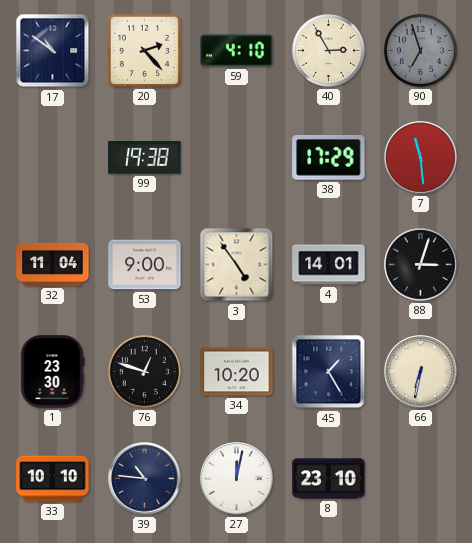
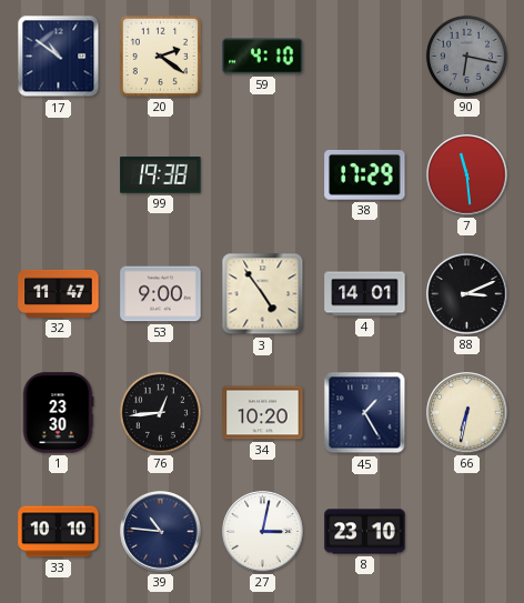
20: 2:23 -> 2:21 (160, 56)
40: 2:55 -> none (328, 50)
90: 6:57 -> 6:17 (466, 56)
32: 11:04 -> 11:47 (59, 293)
88: 3:03 -> 3:11 (467, 294)
76: 12:48 -> 12:44 (160, 412)
27: 12:02 -> 3:02 (263, 532)
